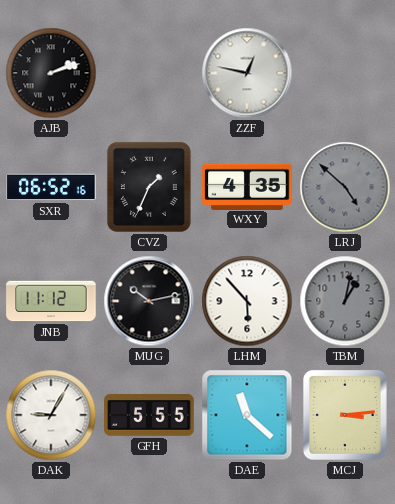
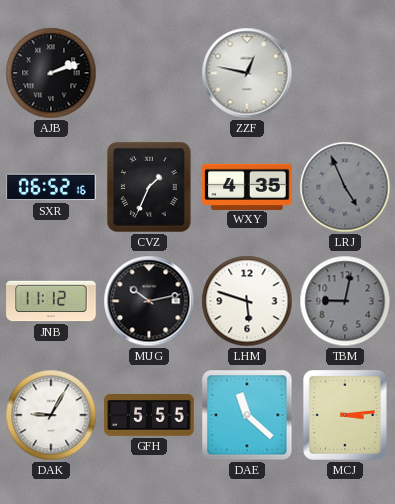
LRJ: 4:52 -> 4:56 (345, 187)
LHM: 5:53 -> 5:48 (247, 301)
TBM: 1:02 -> 9:02 (345, 301)
